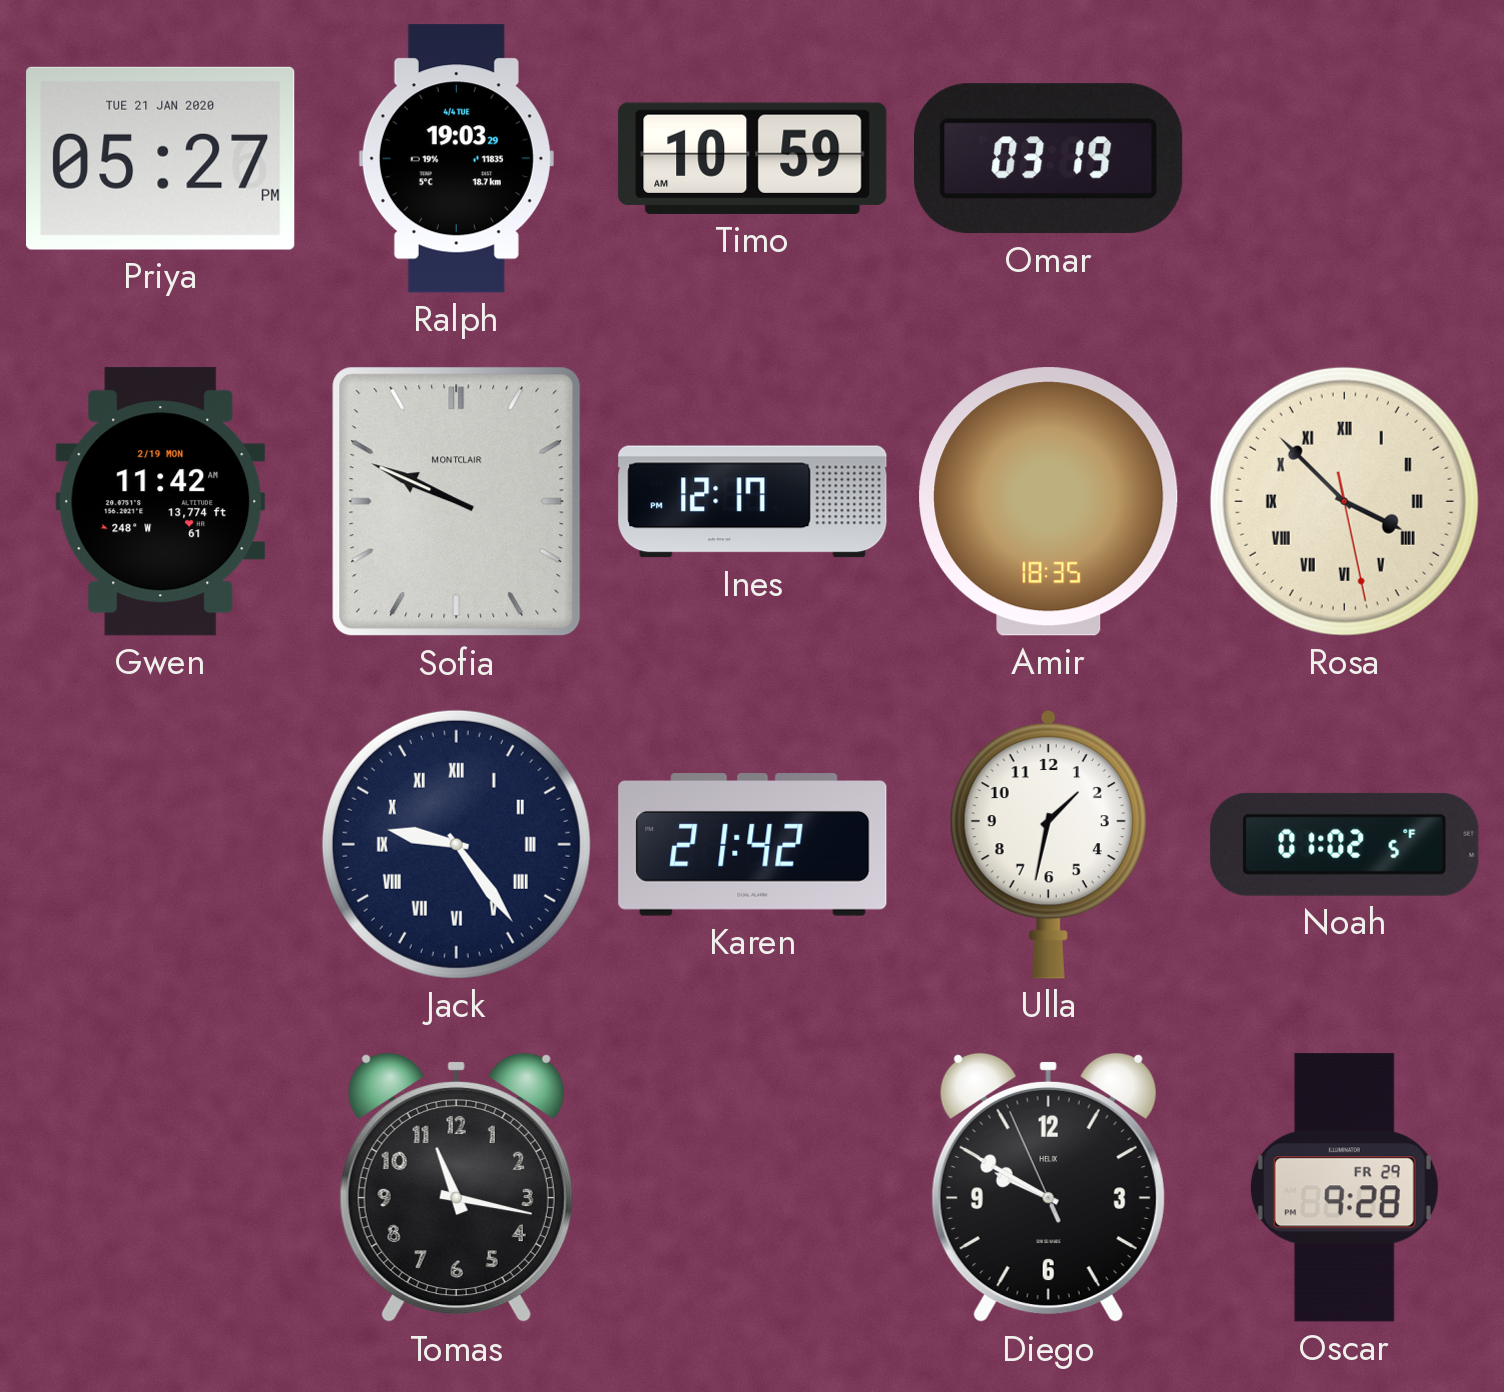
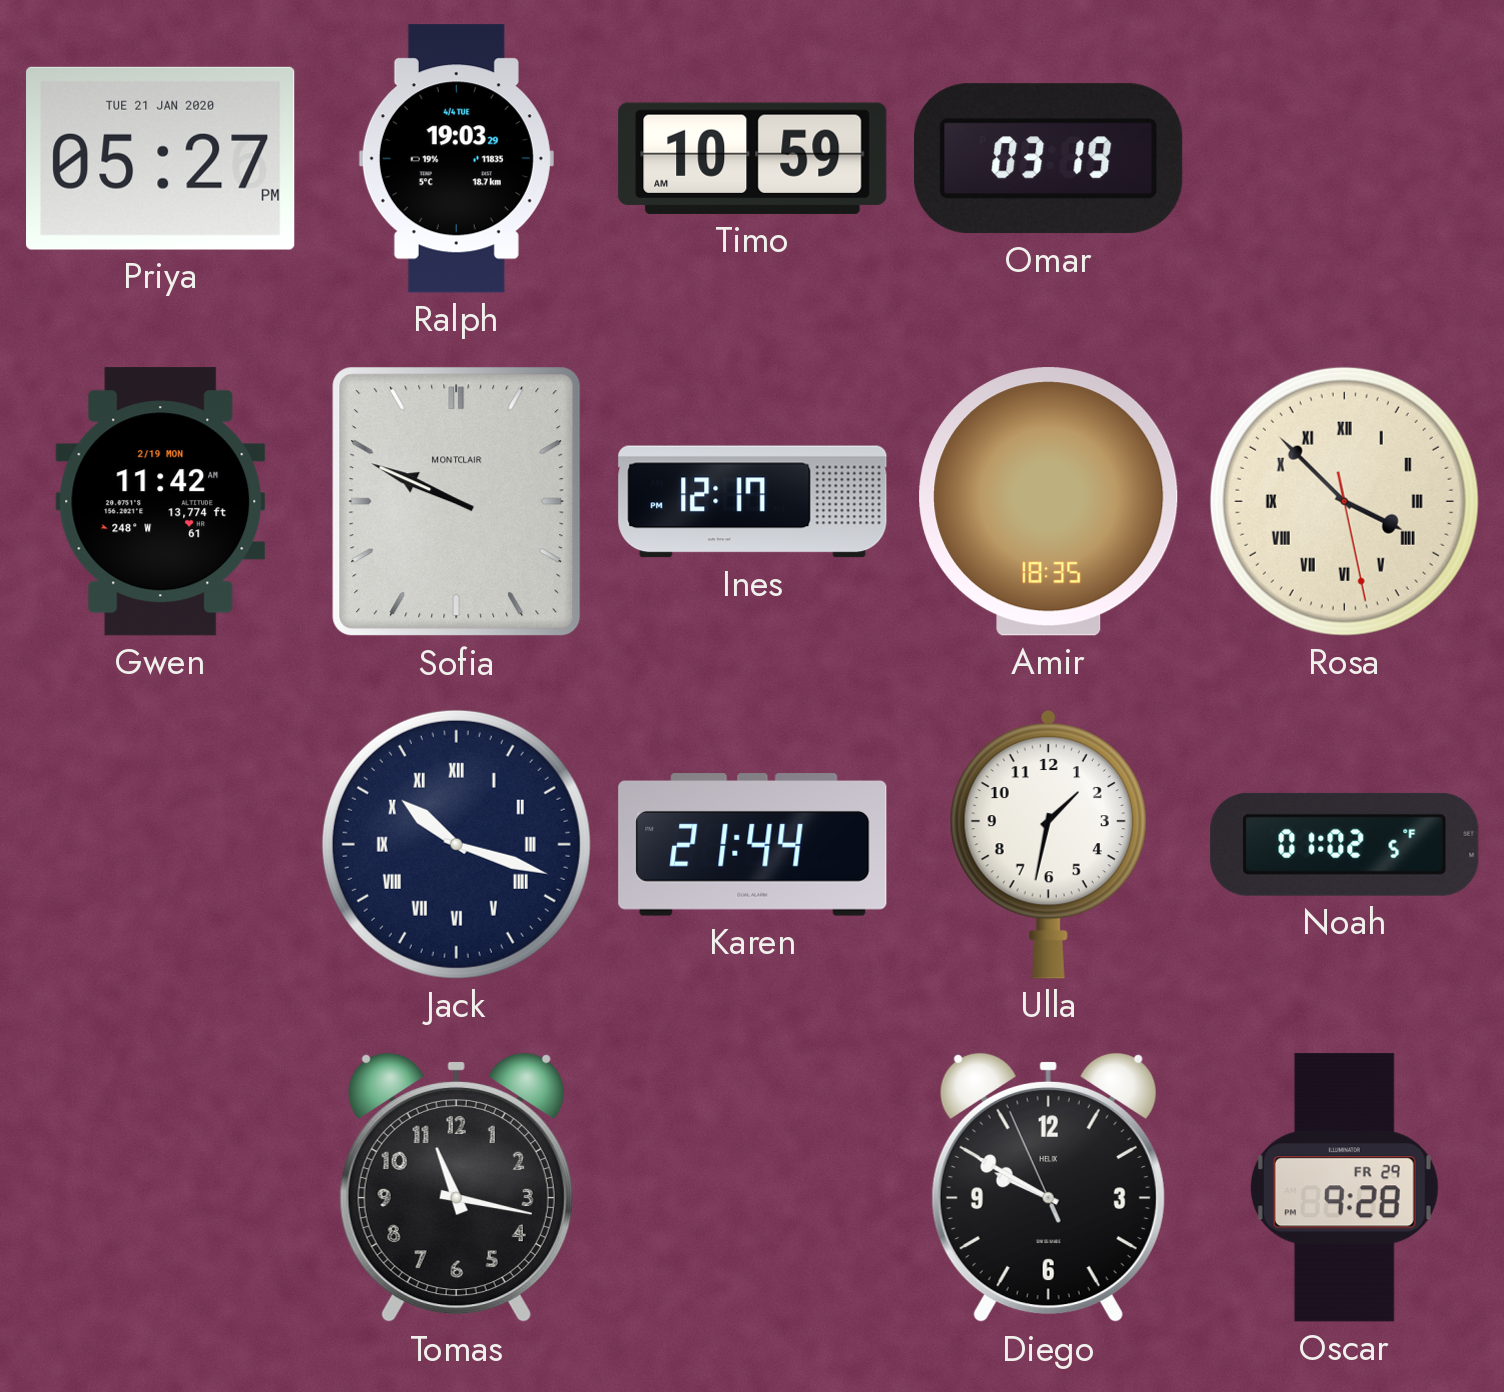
Jack: 9:24 -> 10:18 (456, 844)
Karen: 21:42 -> 21:44 (753, 845)
